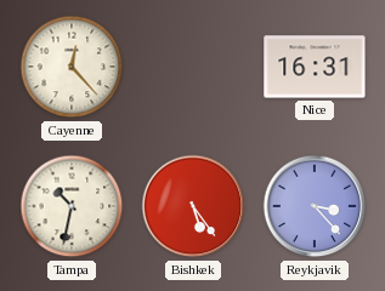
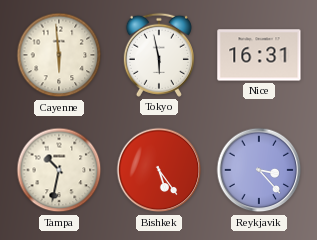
Cayenne: 12:23 -> 5:59 (59, 55)
Tokyo: none -> 5:58 (159, 55)
